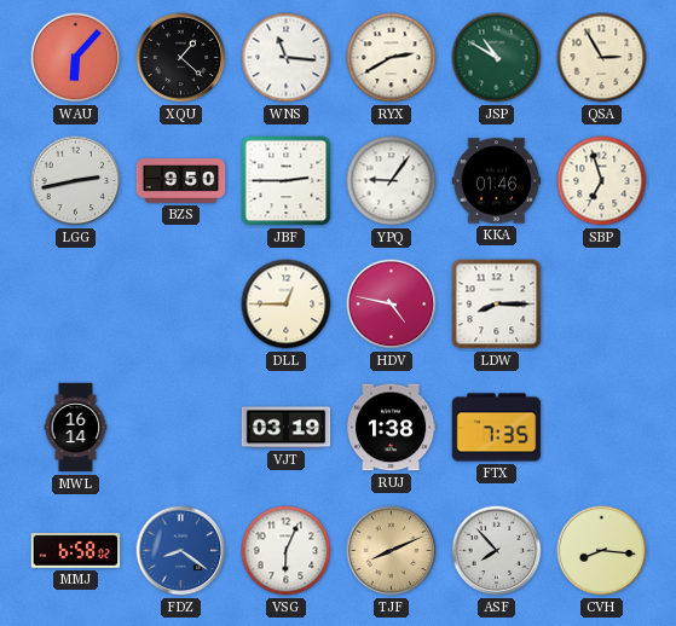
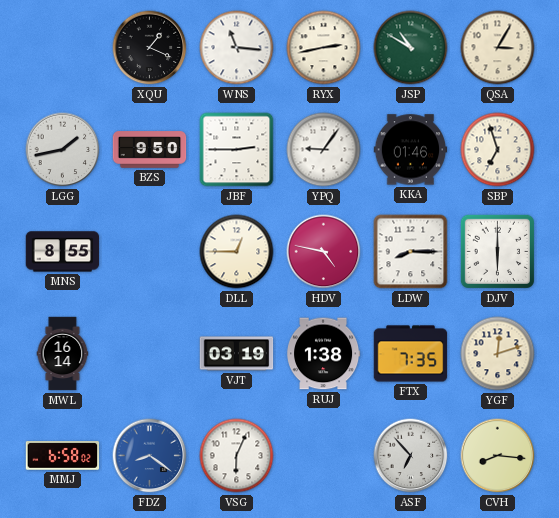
WAU: 6:07 -> none (76, 58)
XQU: 1:22 -> 1:19 (150, 48)
RYX: 2:40 -> 2:43 (324, 48)
QSA: 2:55 -> 3:05 (498, 48)
LGG: 2:43 -> 1:43 (63, 150)
MNS: none -> 8:55 (63, 252)
DJV: none -> 6:00 (497, 251)
YGF: none -> 12:12 (498, 354)
TJF: 8:11 -> none (392, 551)
ASF: 7:53 -> 6:53 (411, 456)
